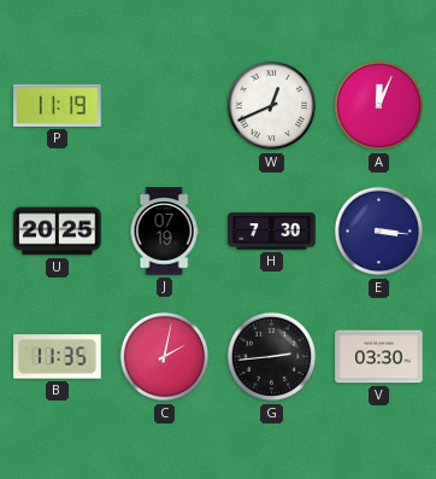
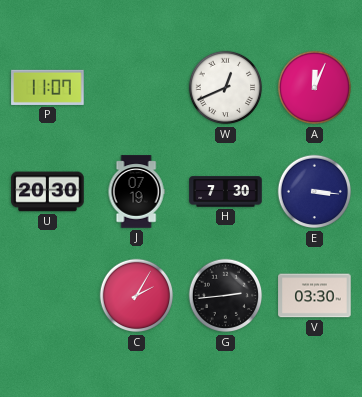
P: 11:19 -> 11:07 (48, 87)
U: 20:25 -> 20:30 (48, 192)
B: 11:35 -> none (58, 357)
C: 2:02 -> 2:05 (137, 296)
